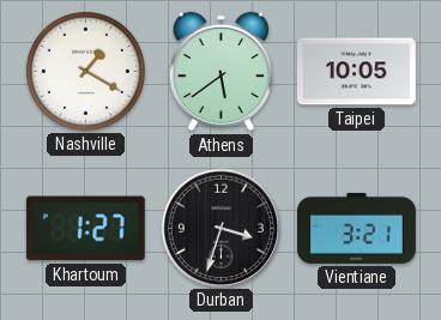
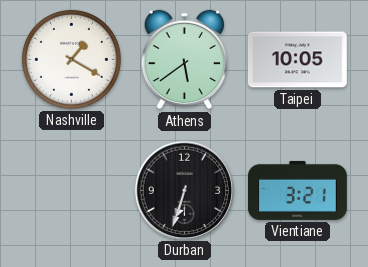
Khartoum: 1:27 -> none (85, 229)
Durban: 3:33 -> 6:33 (184, 190)
